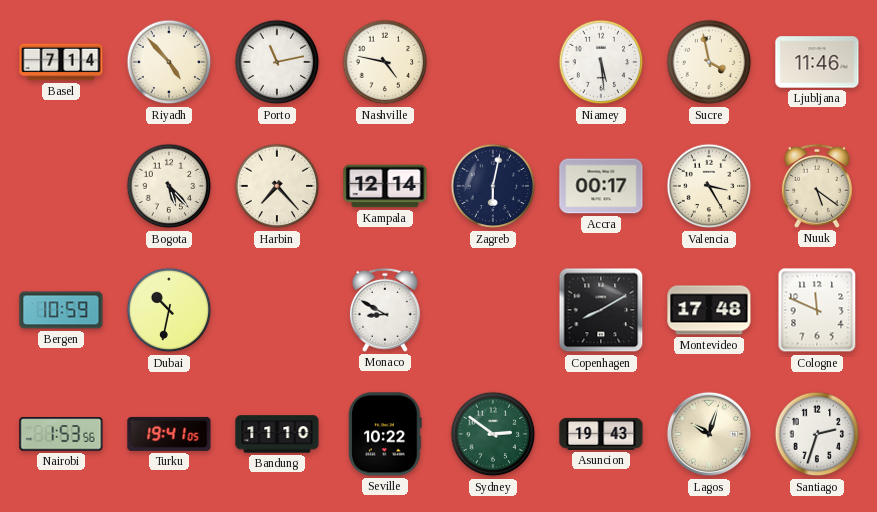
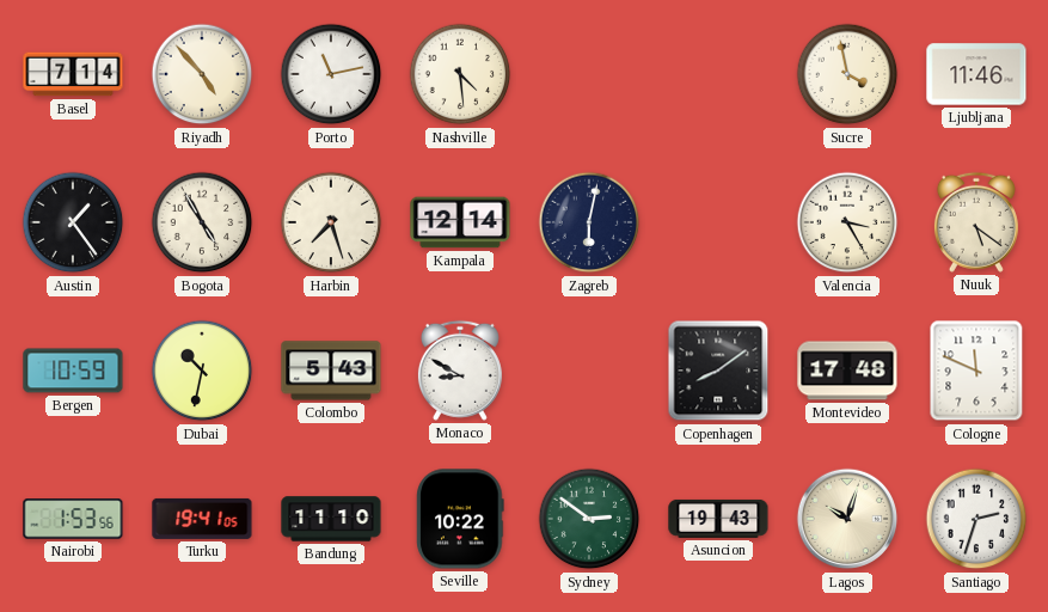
Nashville: 4:47 -> 4:29 (460, 74)
Niamey: 5:29 -> none (601, 62)
Austin: none -> 1:24 (73, 222)
Bogota: 5:23 -> 4:55 (202, 222)
Harbin: 7:23 -> 7:27 (331, 222)
Accra: 00:17 -> none (601, 186)
Colombo: none -> 5:43 (331, 371)
Copenhagen: 8:10 -> 8:09 (718, 371)
